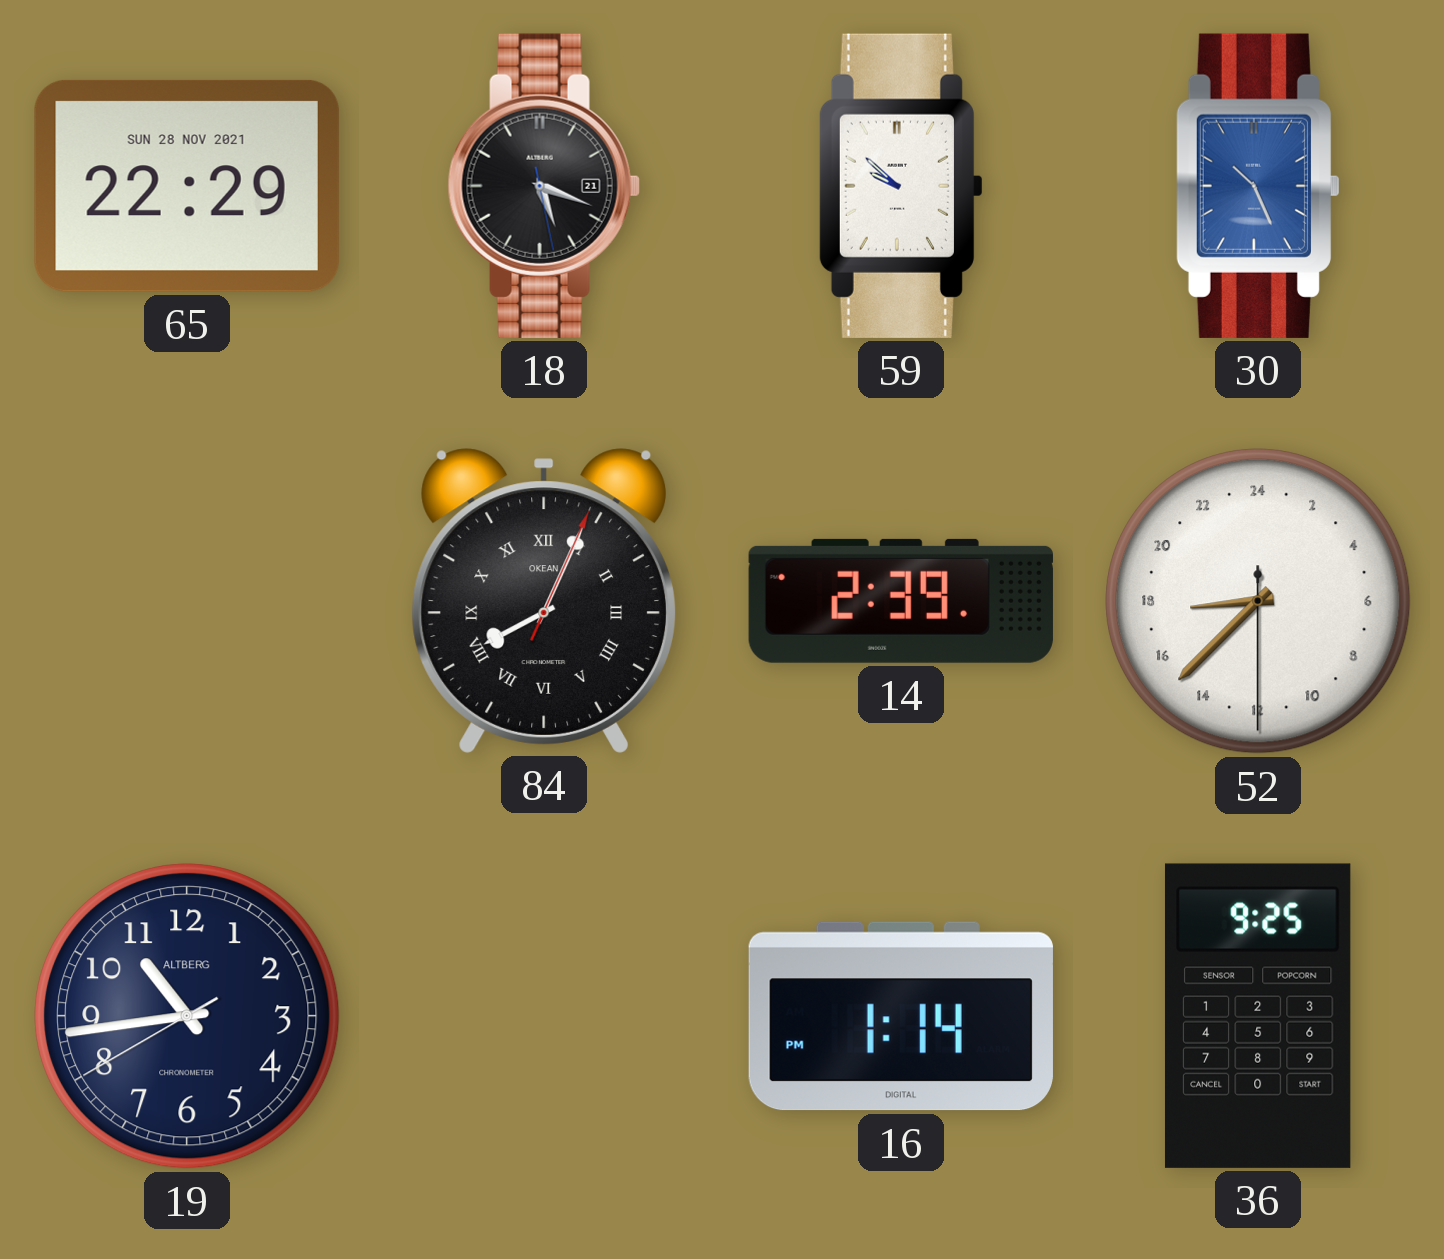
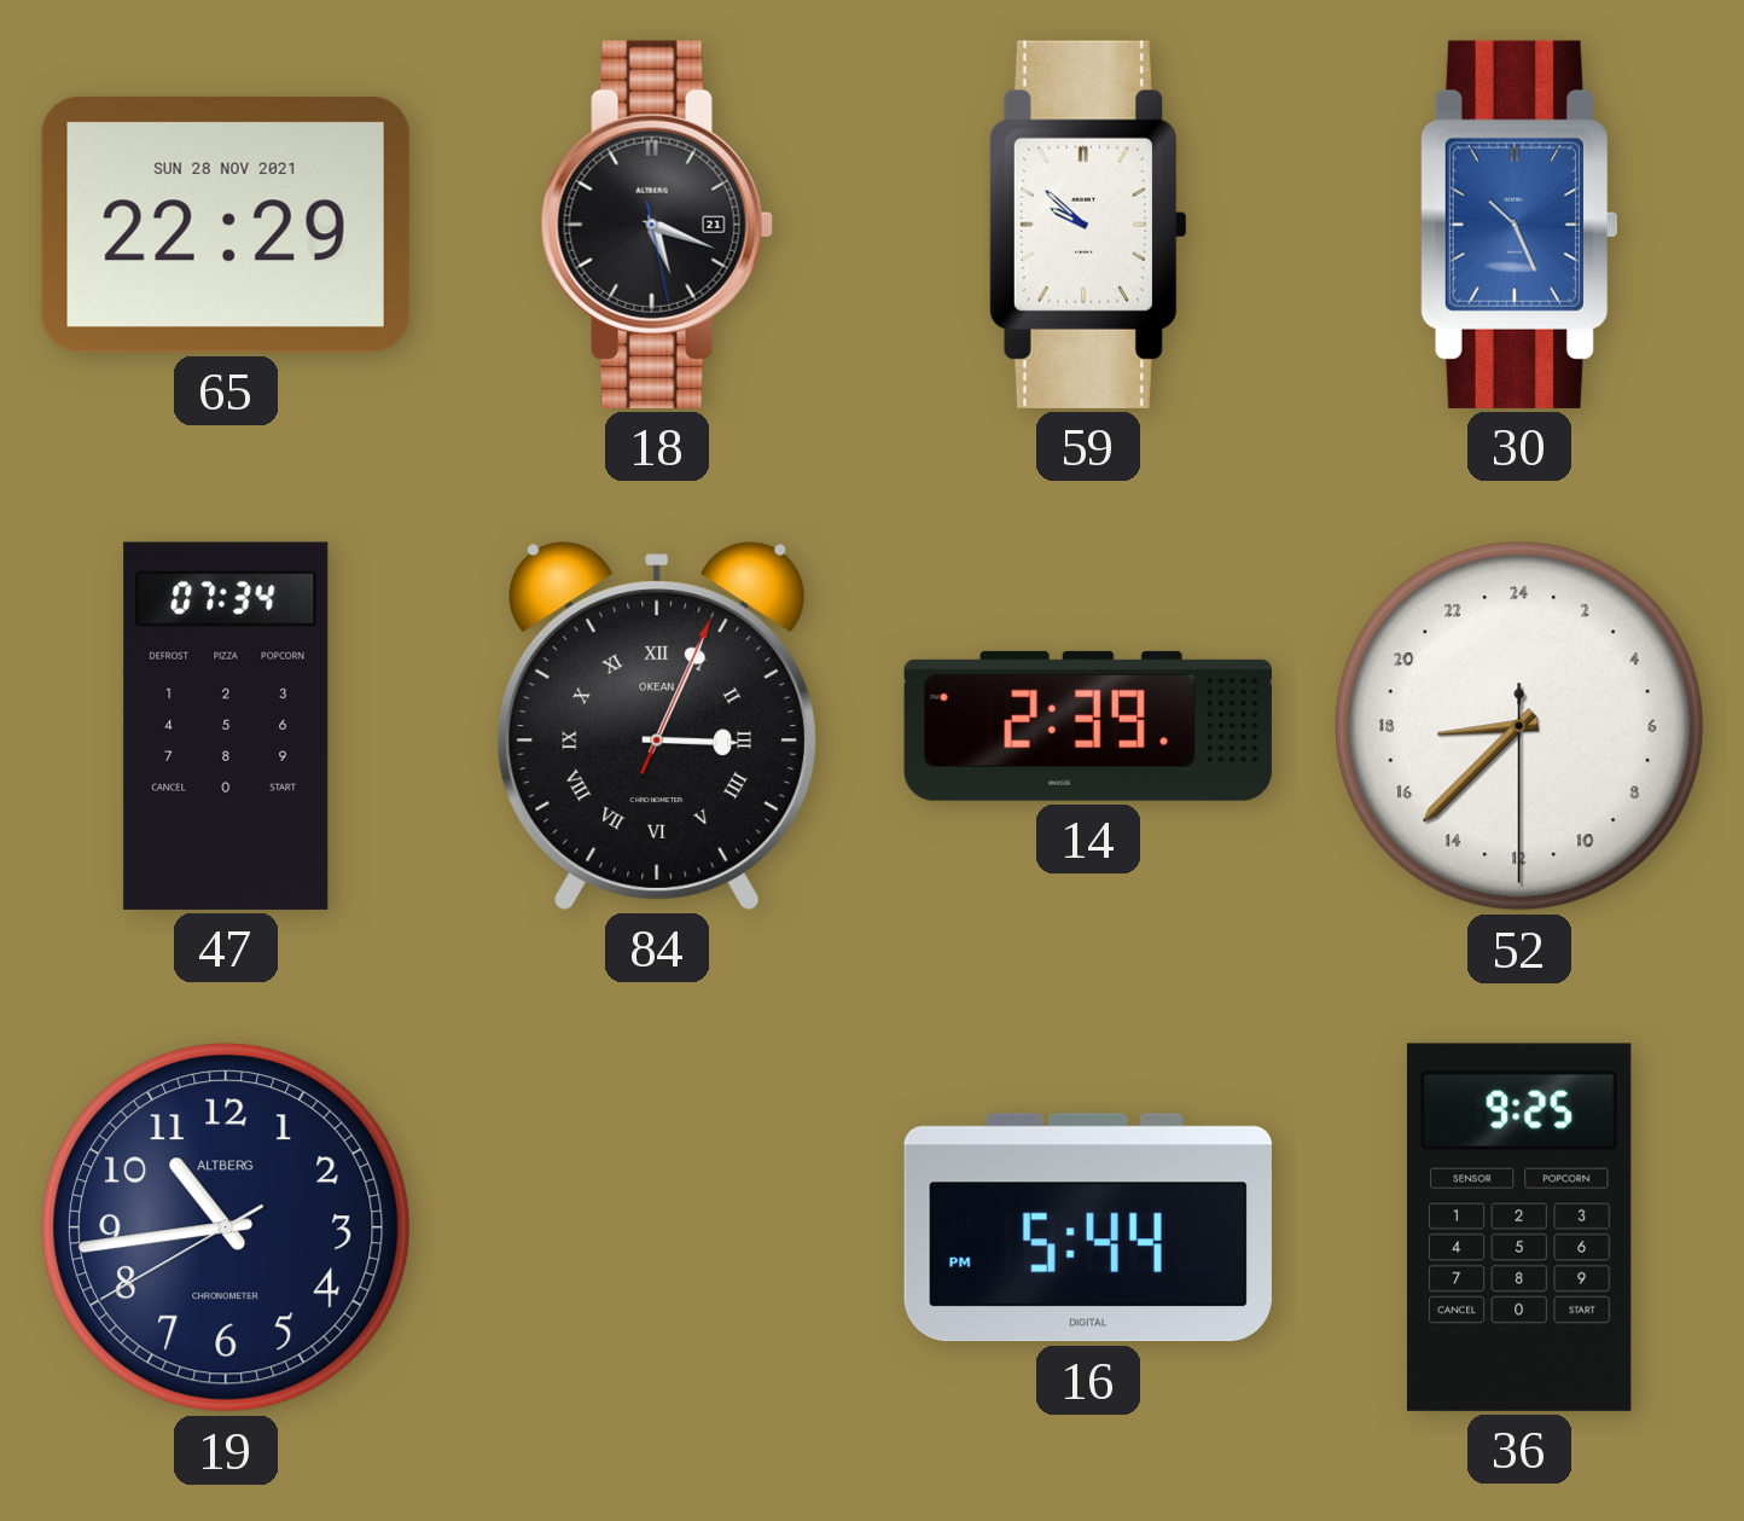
47: none -> 07:34 (226, 726)
84: 8:04 -> 3:04 (657, 726)
16: 1:14 -> 5:44 (1088, 1227)
